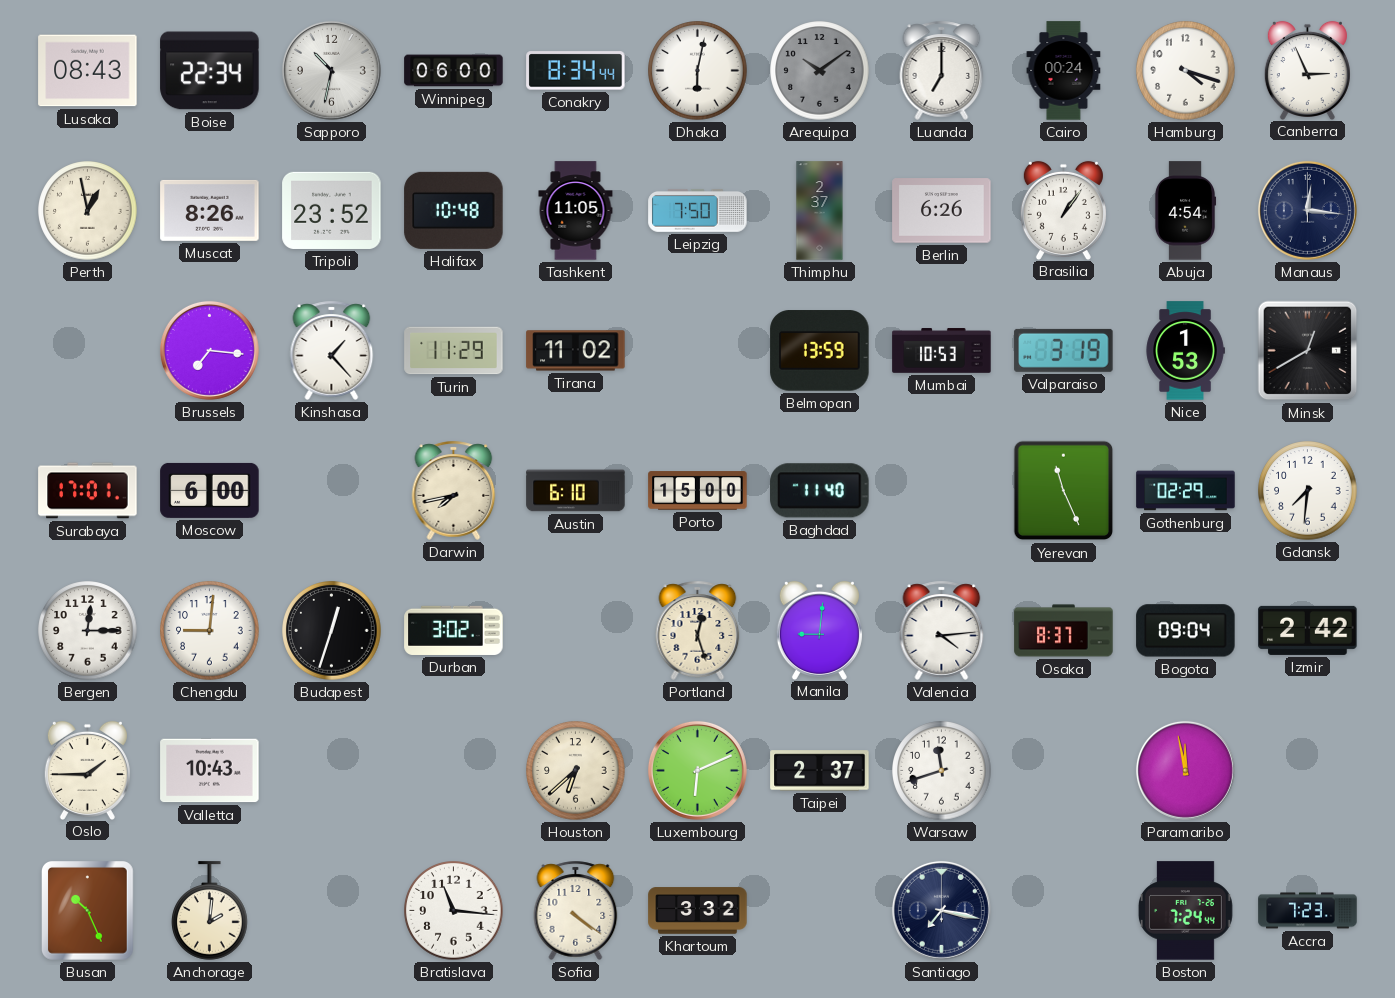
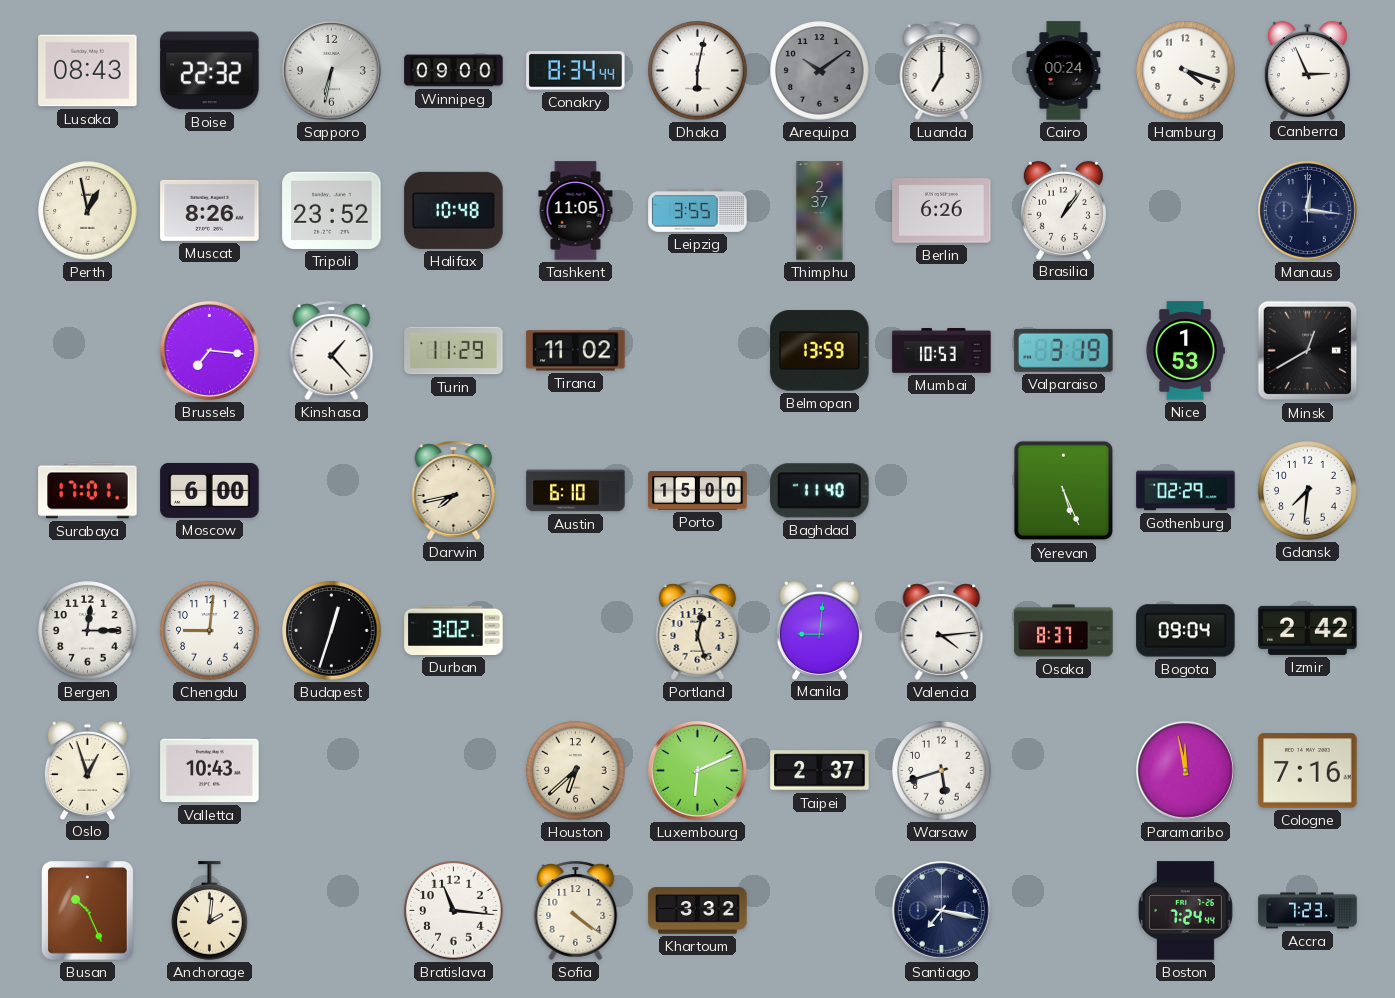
Boise: 22:34 -> 22:32 (210, 71)
Sapporo: 10:32 -> 6:32 (331, 70)
Winnipeg: 06:00 -> 09:00 (454, 71)
Leipzig: 7:50 -> 3:55 (698, 210)
Abuja: 4:54 -> none (1185, 211)
Yerevan: 11:26 -> 5:26 (1064, 491)
Oslo: 1:45 -> 12:57 (87, 770)
Warsaw: 11:42 -> 5:42 (942, 771)
Cologne: none -> 7:16 (1308, 771)
